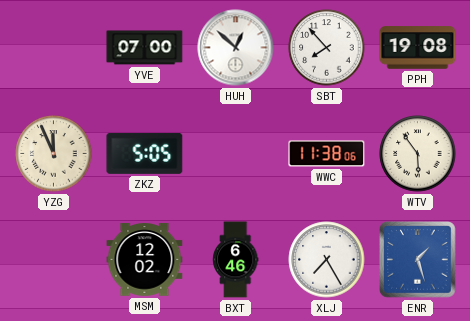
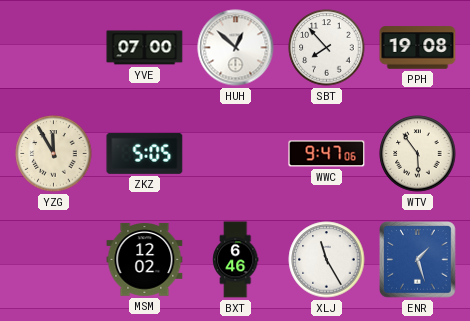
YZG: 11:56 -> 11:55 (54, 154)
WWC: 11:38 -> 9:47 (327, 154)
XLJ: 7:25 -> 11:25 (327, 260)
